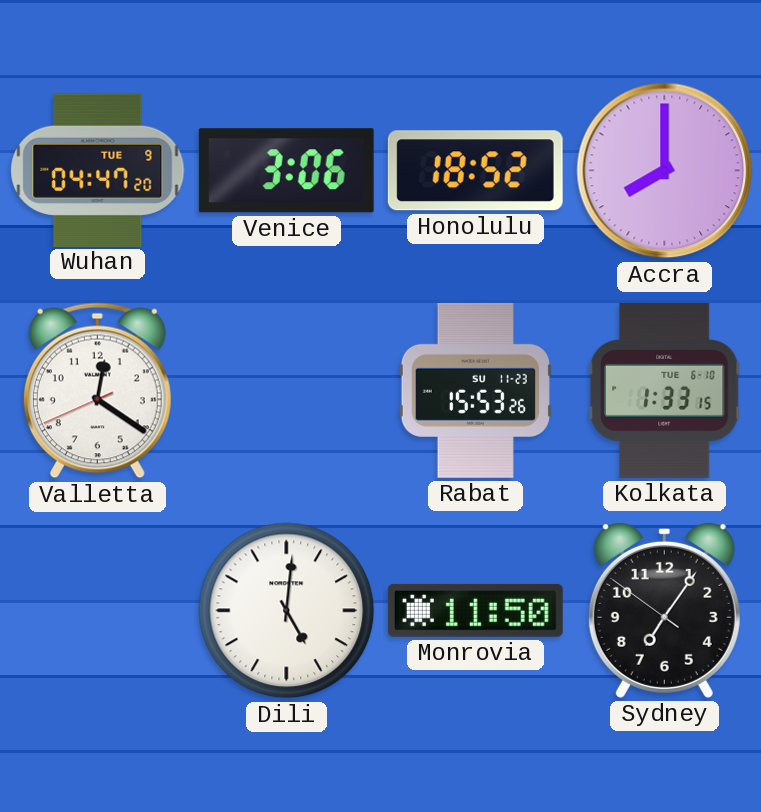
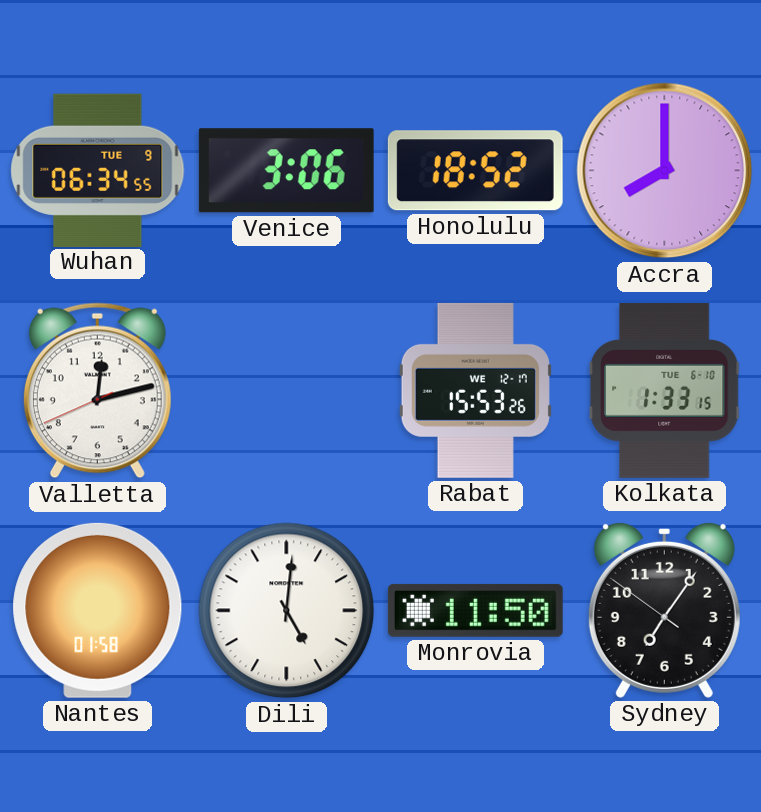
Wuhan: 04:47 -> 06:34 (98, 170)
Valletta: 12:20 -> 12:12 (97, 391)
Rabat date: SU 11-23 -> WE 12-17 (475, 390)
Nantes: none -> 01:58 (98, 610)
